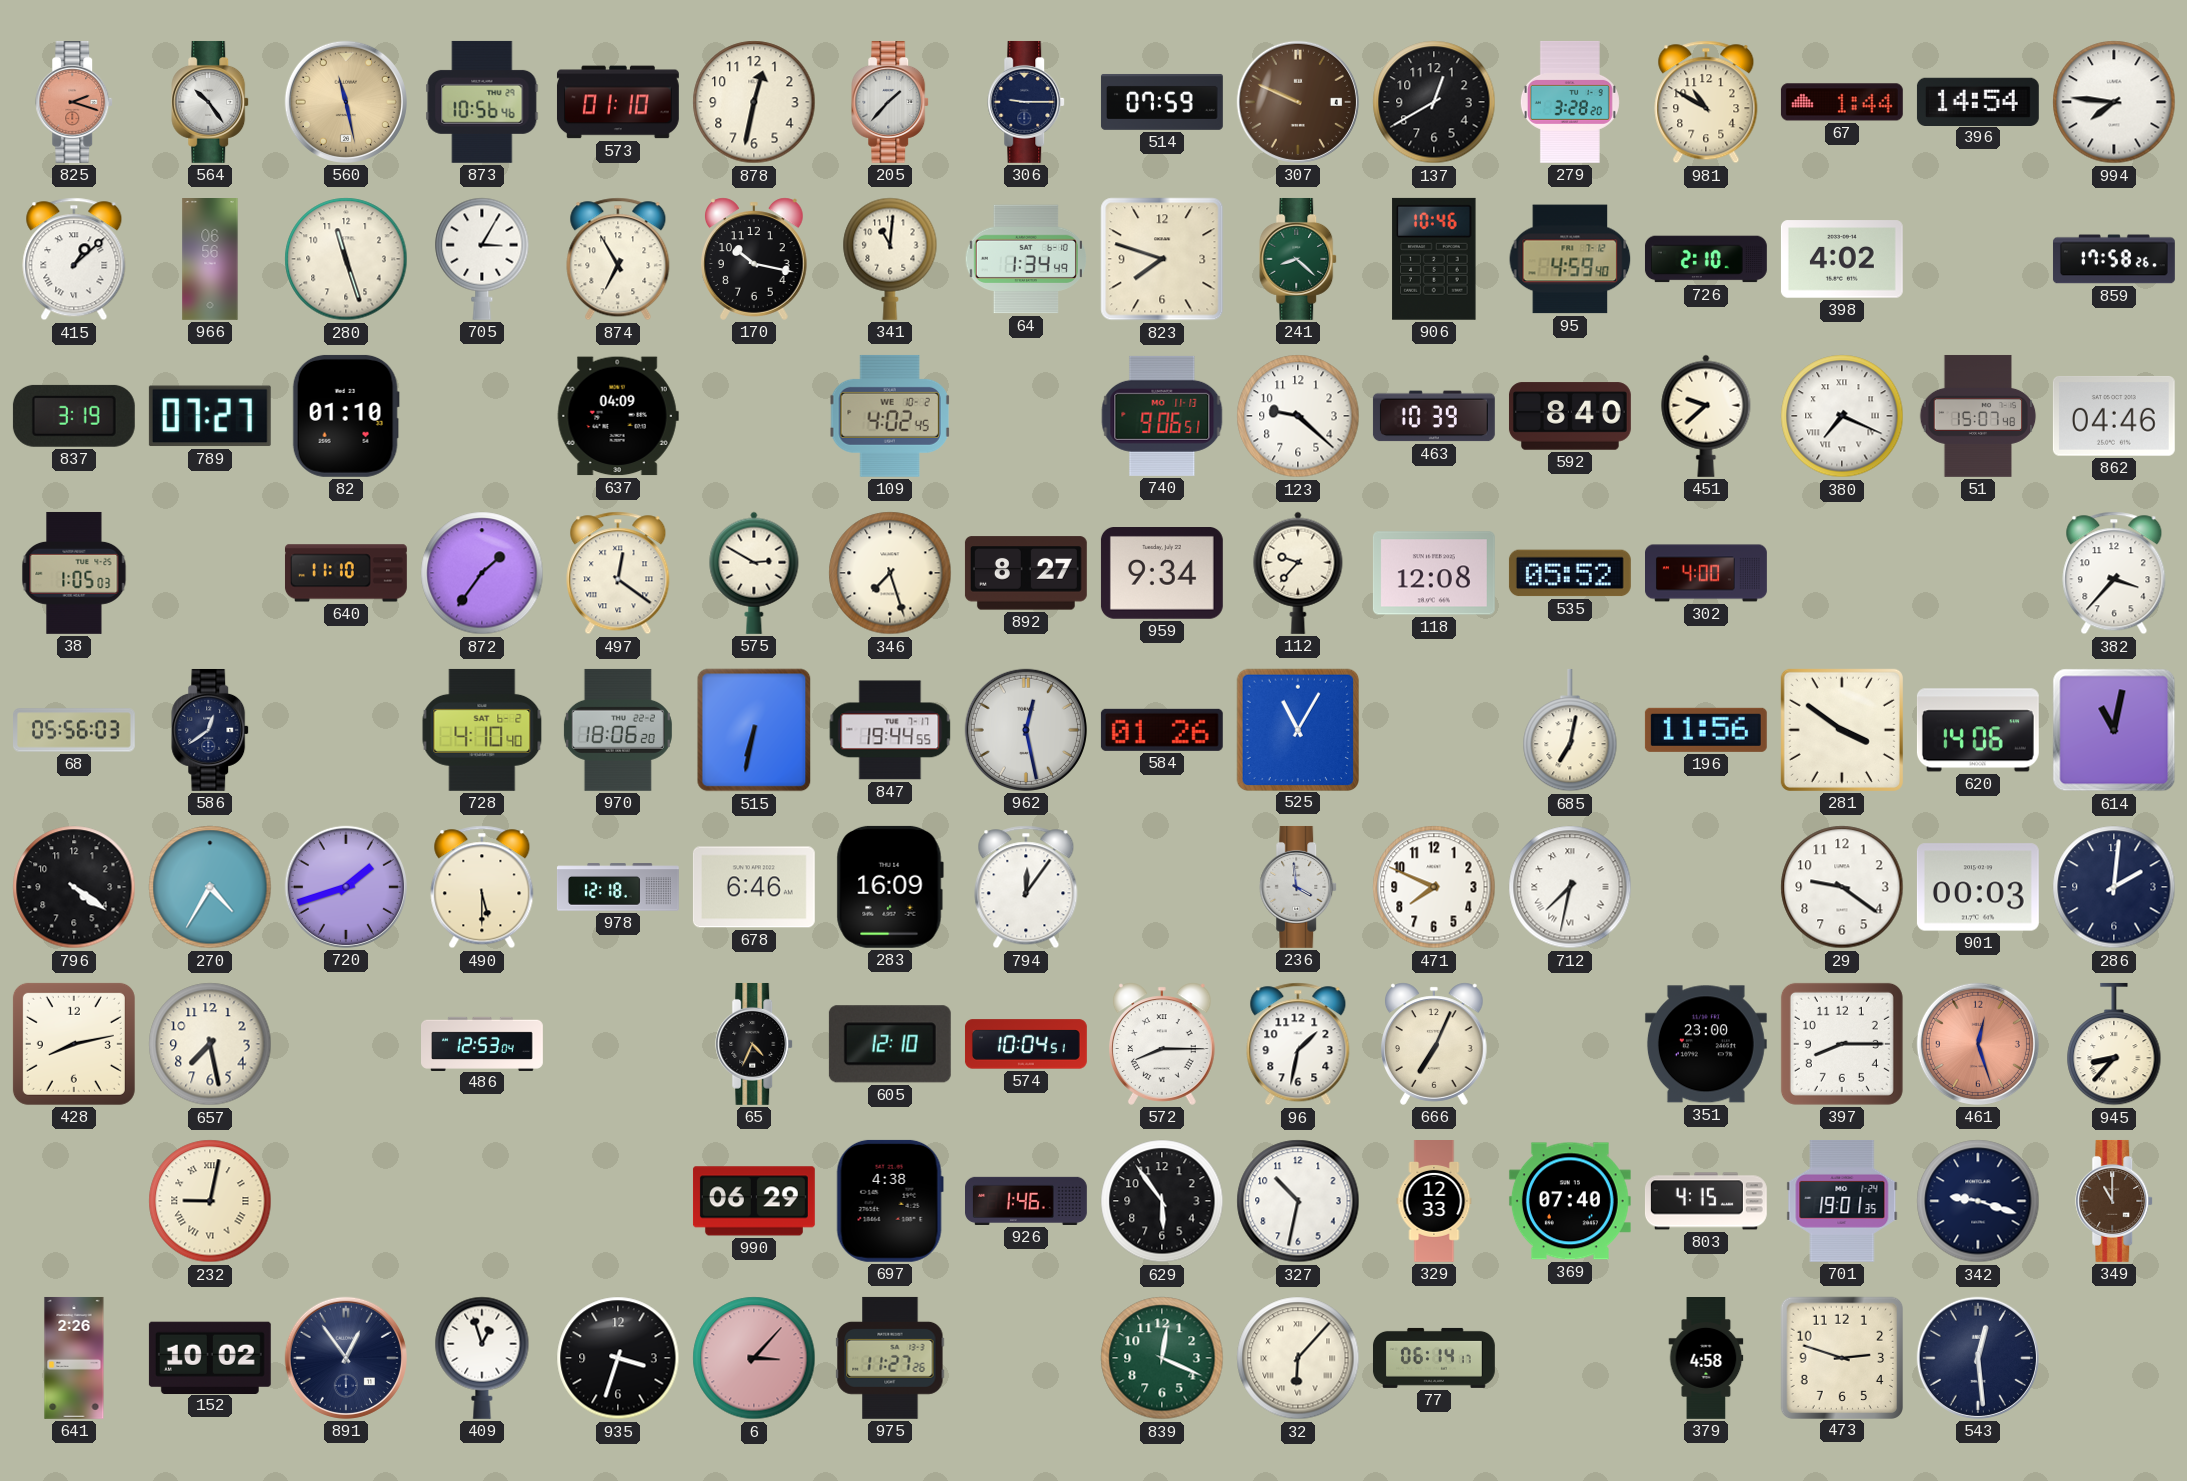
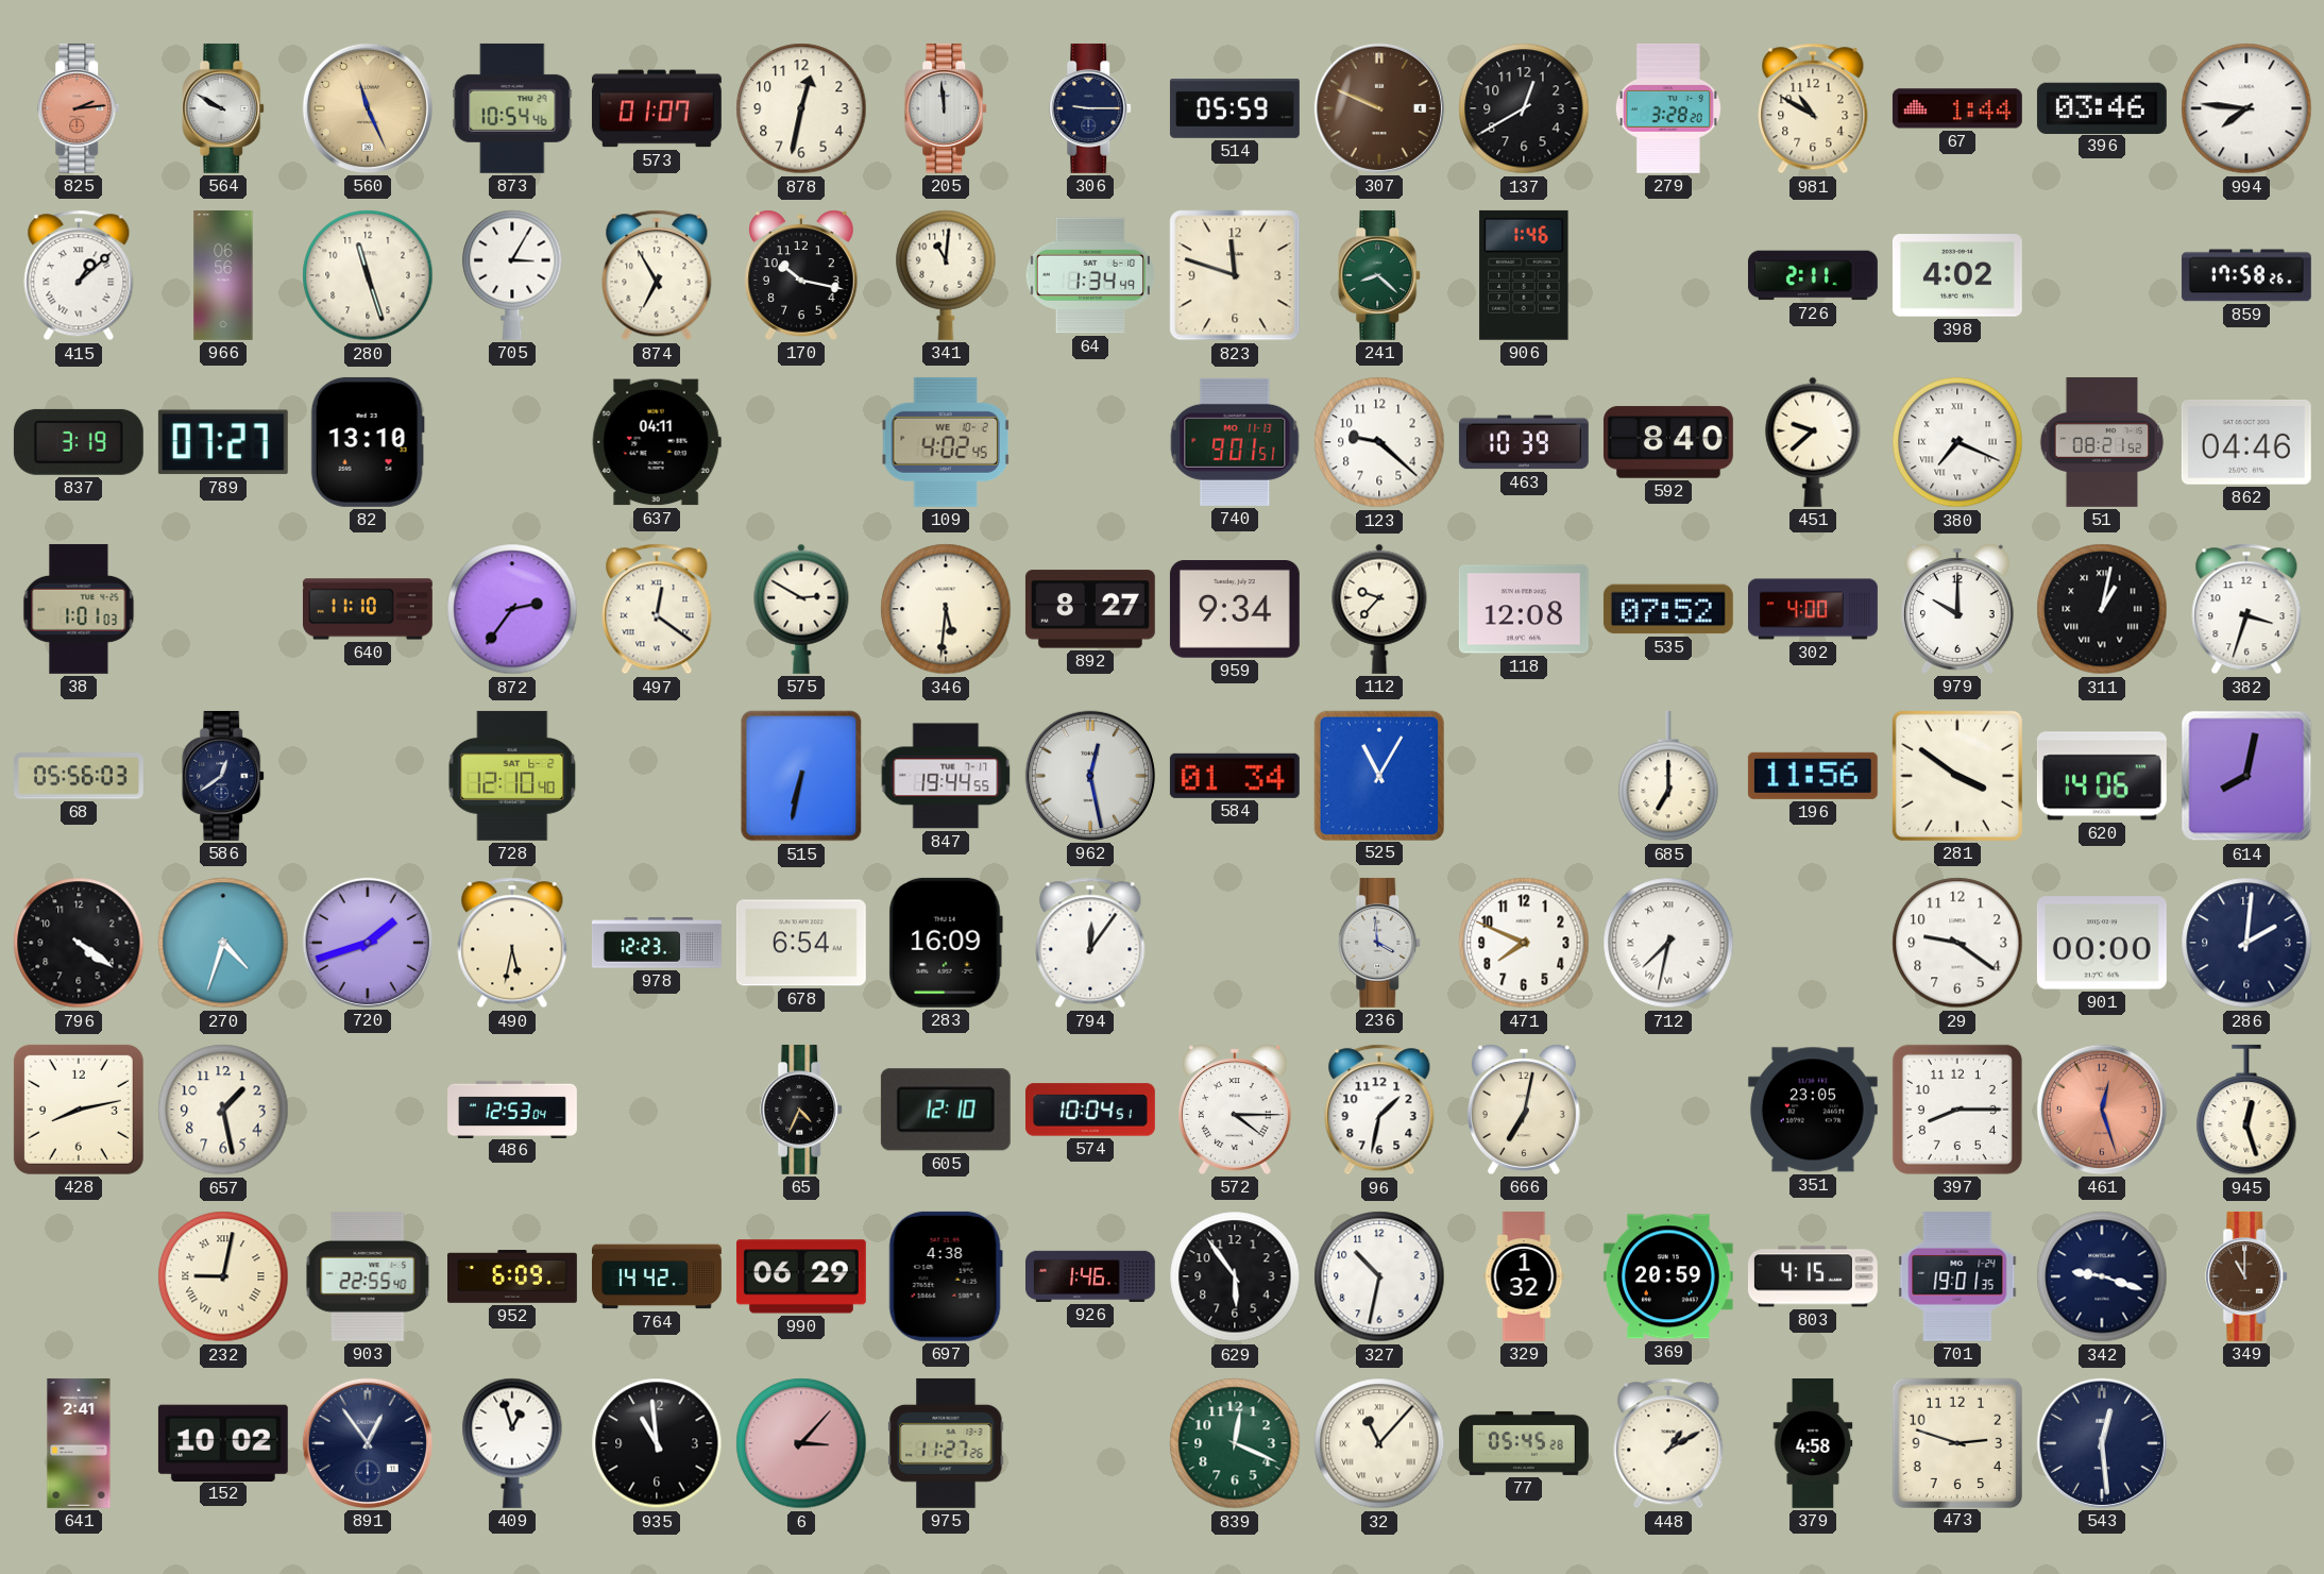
825: 2:18 -> 2:14 (80, 108)
564: 10:24 -> 9:50 (224, 108)
560: 11:28 -> 11:26 (368, 108)
873: 10:56 -> 10:54 (512, 108)
573: 01:10 -> 01:07 (657, 108)
205: 1:37 -> 11:59 (947, 108)
514: 07:59 -> 05:59 (1235, 108)
396: 14:54 -> 03:46 (2102, 107)
823: 7:48 -> 11:48 (1235, 275)
906: 10:46 -> 1:46 (1524, 275)
95: 4:59 -> none (1570, 259)
726: 2:10 -> 2:11 (1813, 275)
82: 01:10 -> 13:10 (368, 442)
637: 04:09 -> 04:11 (657, 442)
740: 9:06 -> 9:01 (1235, 442)
51: 15:07 -> 08:21 (2102, 442)
38: 1:05 -> 1:01 (79, 609)
872: 1:36 -> 2:36 (512, 609)
346: 7:27 -> 5:31 (946, 609)
535: 05:52 -> 07:52 (1668, 609)
979: none -> 10:00 (1958, 609)
311: none -> 1:02 (2102, 609)
382: 3:37 -> 3:33 (2246, 609)
728: 4:10 -> 12:10 (512, 776)
970: 18:06 -> none (618, 730)
584: 01:26 -> 01:34 (1235, 776)
685: 7:02 -> 7:00 (1668, 776)
614: 11:02 -> 8:02 (2246, 776)
270: 4:35 -> 4:33 (223, 943)
490: 5:30 -> 5:32 (512, 943)
978: 12:18 -> 12:23 (657, 943)
678: 6:46 -> 6:54 (801, 943)
901: 00:03 -> 00:00 (2102, 943)
657: 7:28 -> 1:28 (223, 1110)
572: 8:15 -> 4:15 (1236, 1110)
666: 7:04 -> 7:02 (1525, 1110)
351: 23:00 -> 23:05 (1813, 1110)
945: 8:37 -> 12:27 (2246, 1110)
903: none -> 22:55 (368, 1276)
952: none -> 6:09 (513, 1276)
764: none -> 14:42 (658, 1276)
329: 12:33 -> 1:32 (1524, 1277)
369: 07:40 -> 20:59 (1668, 1276)
641: 2:26 -> 2:41 (79, 1443)
935: 3:33 -> 10:59 (657, 1443)
32: 6:07 -> 11:07 (1379, 1443)
77: 06:14 -> 05:45 (1524, 1443)
448: none -> 1:10 (1668, 1443)
